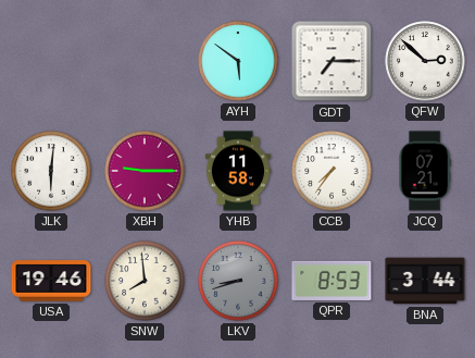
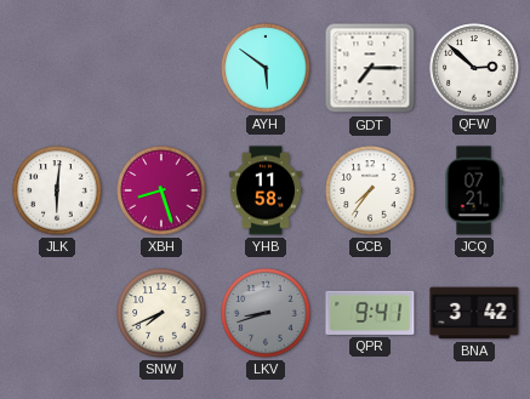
XBH: 9:15 -> 8:27 (161, 190)
USA: 19:46 -> none (51, 281)
SNW: 7:59 -> 7:41 (161, 313)
QPR: 8:53 -> 9:41 (370, 313)
BNA: 3:44 -> 3:42 (474, 313)
